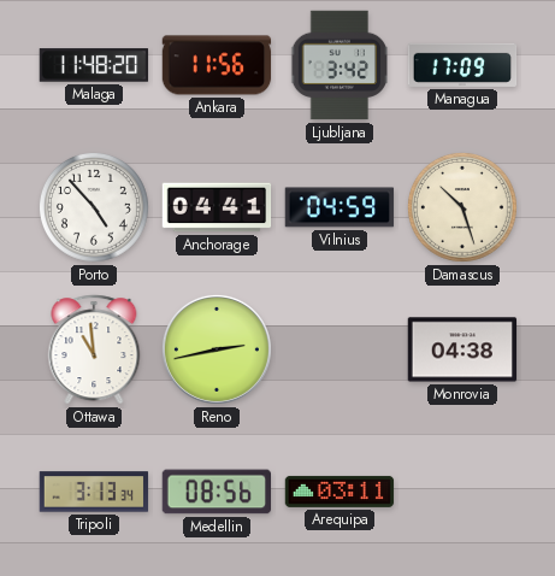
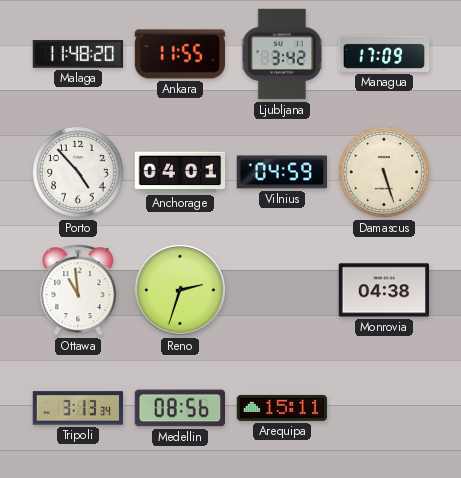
Ankara: 11:56 -> 11:55 (180, 54)
Anchorage: 04:41 -> 04:01 (180, 172)
Damascus: 10:27 -> 5:27 (384, 172)
Reno: 2:43 -> 2:33 (180, 290)
Arequipa: 03:11 -> 15:11 (282, 408)
